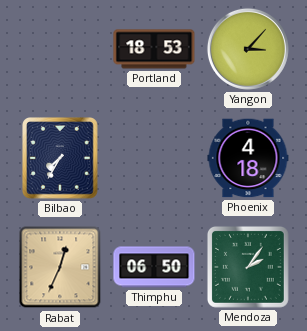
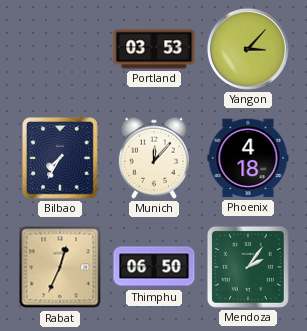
Portland: 18:53 -> 03:53 (154, 49)
Munich: none -> 12:07 (154, 158)
